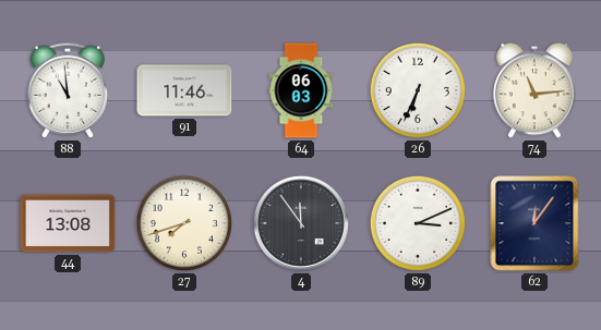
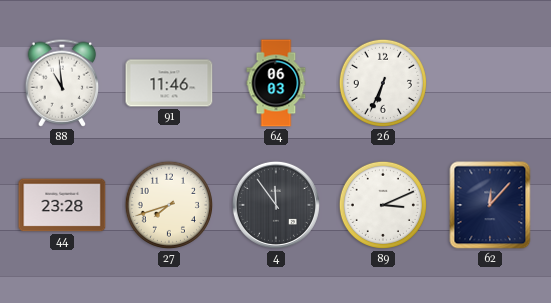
74: 11:14 -> none (534, 90)
44: 13:08 -> 23:28 (62, 205)
62: 12:06 -> 12:07 (490, 205)
